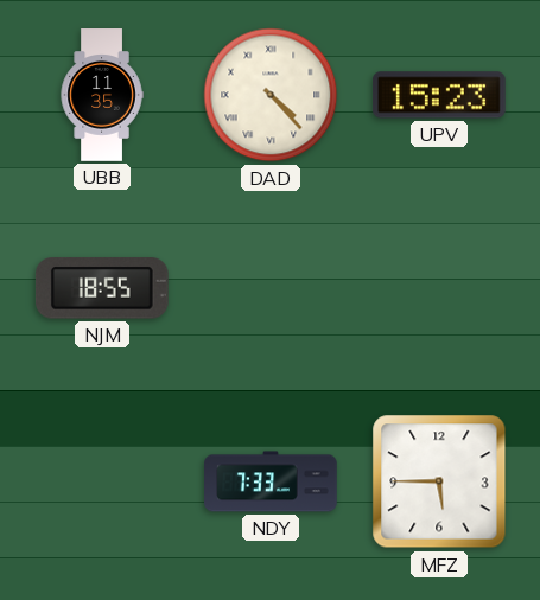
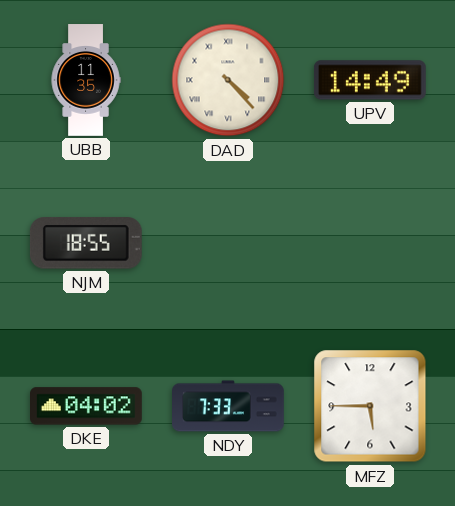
UPV: 15:23 -> 14:49 (370, 80)
DKE: none -> 04:02 (87, 406)
